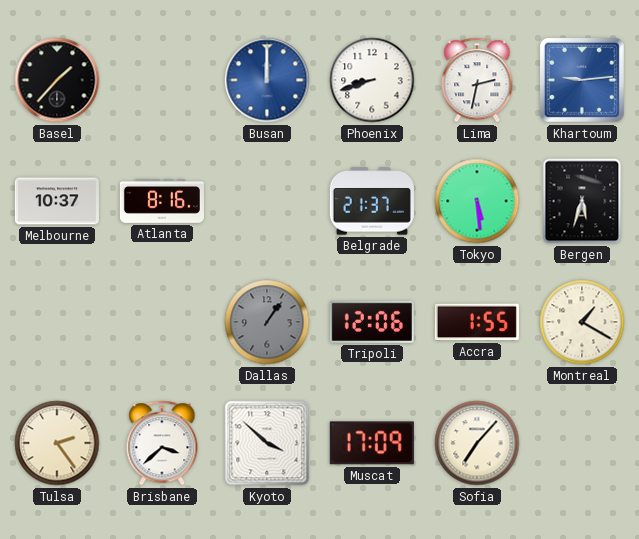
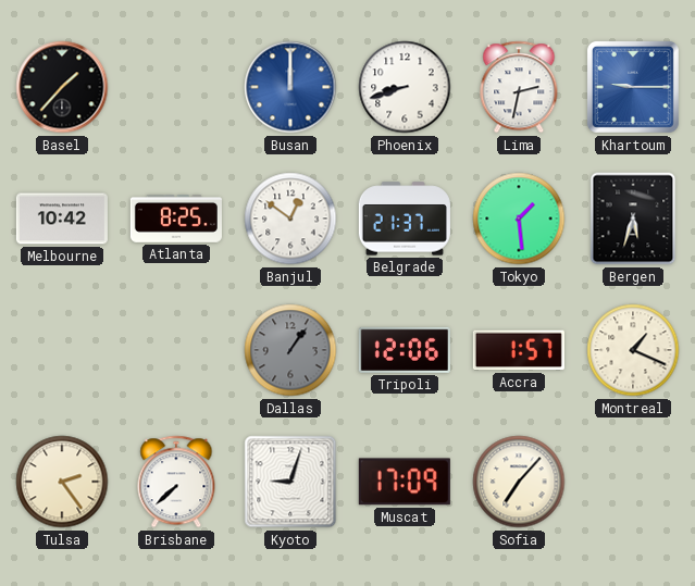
Khartoum: 9:14 -> 9:15 (633, 87)
Melbourne: 10:37 -> 10:42 (62, 219)
Atlanta: 8:16 -> 8:25 (176, 220)
Banjul: none -> 12:51 (290, 219)
Tokyo: 5:29 -> 1:29 (519, 219)
Accra: 1:55 -> 1:57 (519, 350)
Montreal: 1:20 -> 1:19 (633, 350)
Brisbane: 3:38 -> 7:38 (176, 482)
Kyoto: 3:52 -> 9:03 (290, 482)
